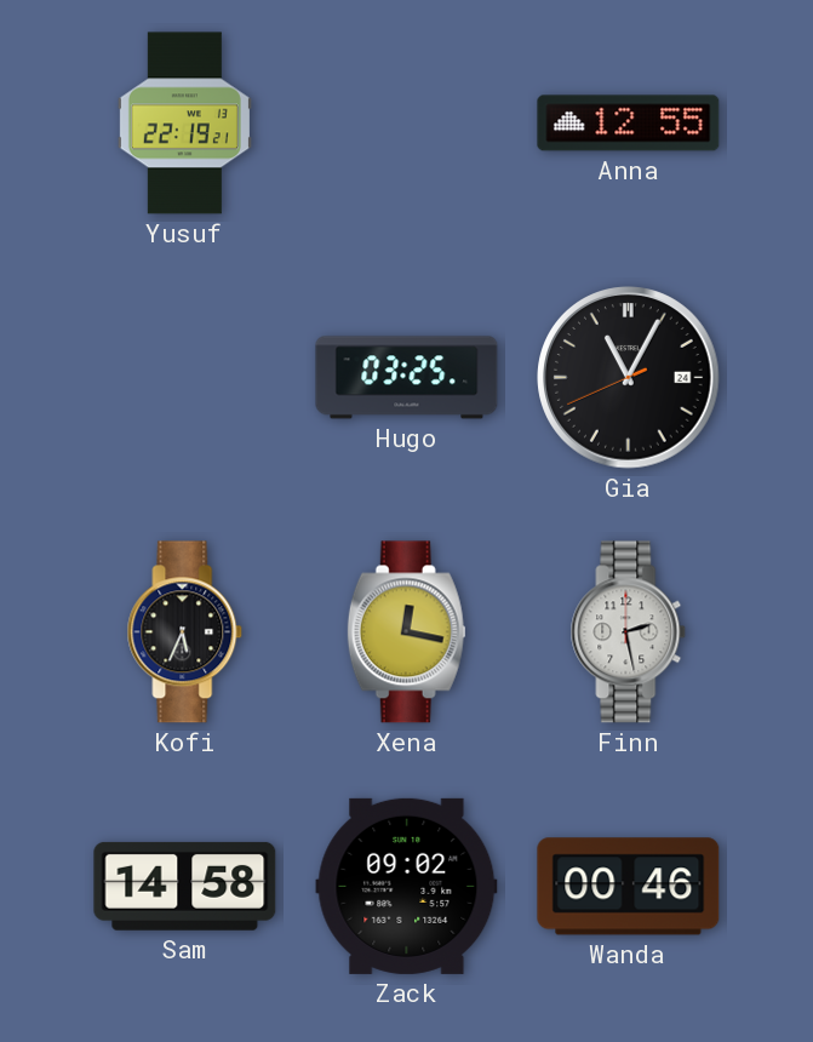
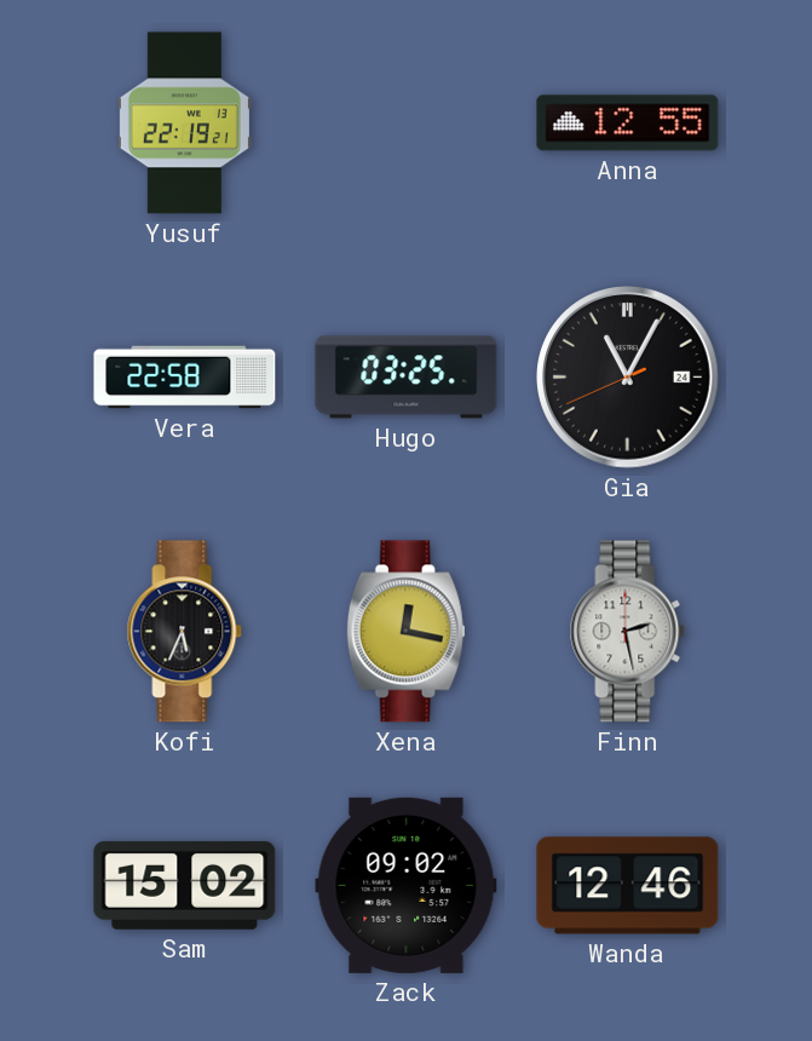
Vera: none -> 22:58 (185, 378)
Sam: 14:58 -> 15:02 (185, 885)
Wanda: 00:46 -> 12:46 (628, 886)
